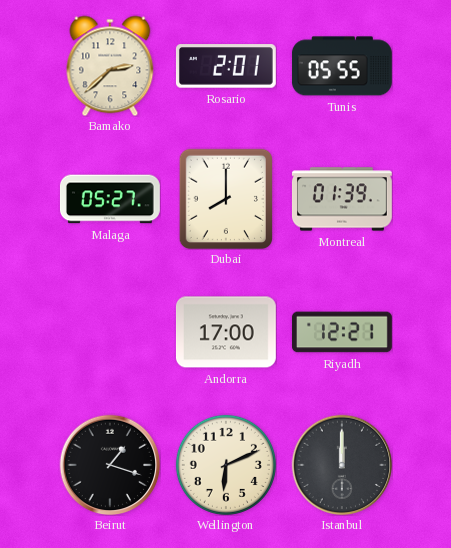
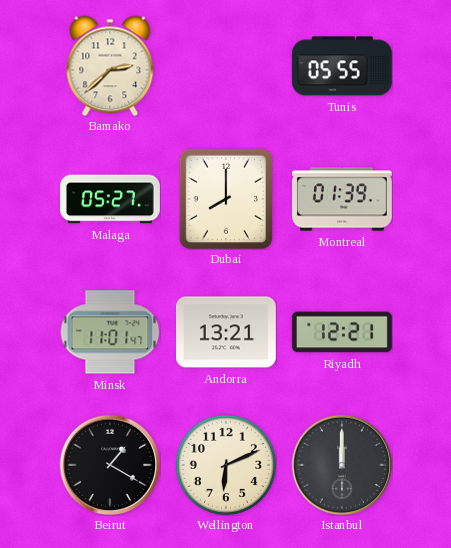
Rosario: 2:01 -> none (226, 66)
Minsk: none -> 11:01 (110, 332)
Andorra: 17:00 -> 13:21 (226, 332)
Beirut: 1:18 -> 1:20 (110, 465)
